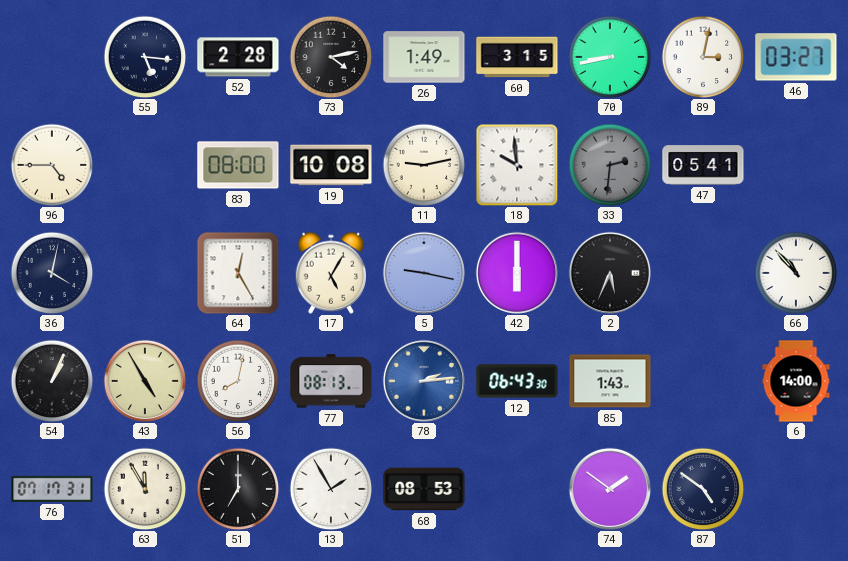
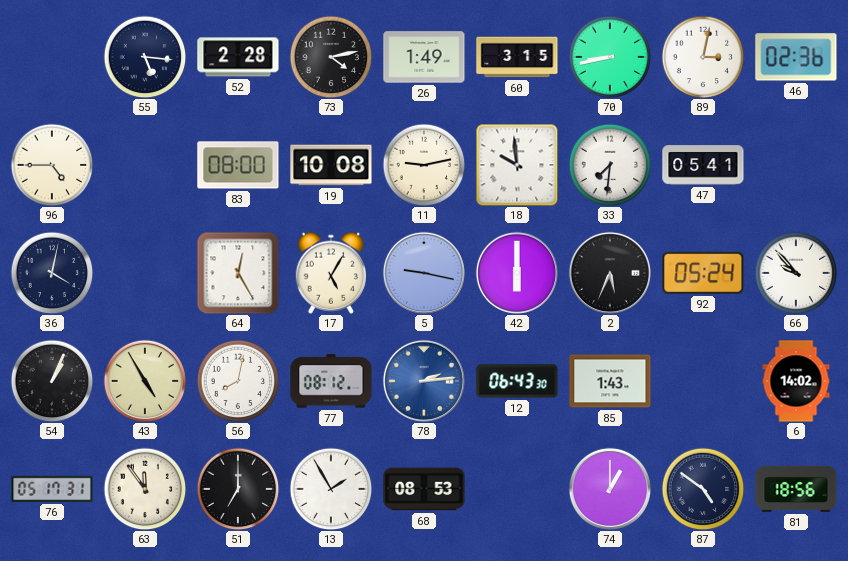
46: 03:27 -> 02:36 (796, 57)
33: 2:31 -> 7:31 (610, 165)
33 dial: grey -> white (610, 165)
92: none -> 05:24 (703, 273)
66: 10:53 -> 9:53 (796, 273)
77: 08:13 -> 08:12 (331, 381)
6: 14:00 -> 14:02 (796, 381)
76: 07:17 -> 05:17 (52, 489)
63: 11:55 -> 11:54 (145, 489)
74: 1:51 -> 1:00 (610, 489)
81: none -> 18:56 (796, 489)
